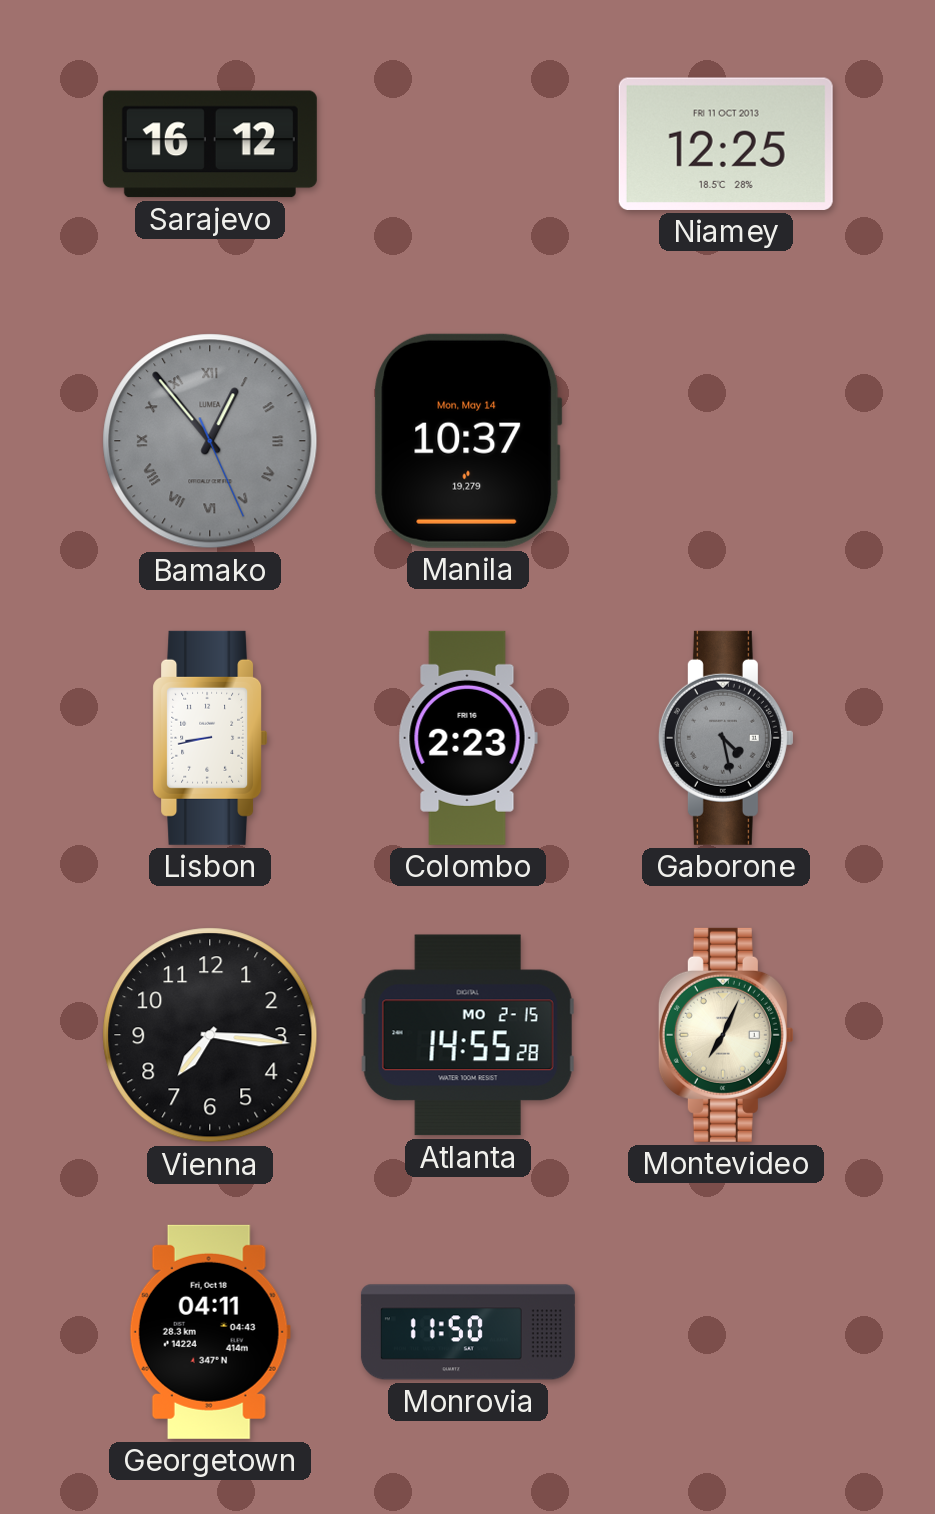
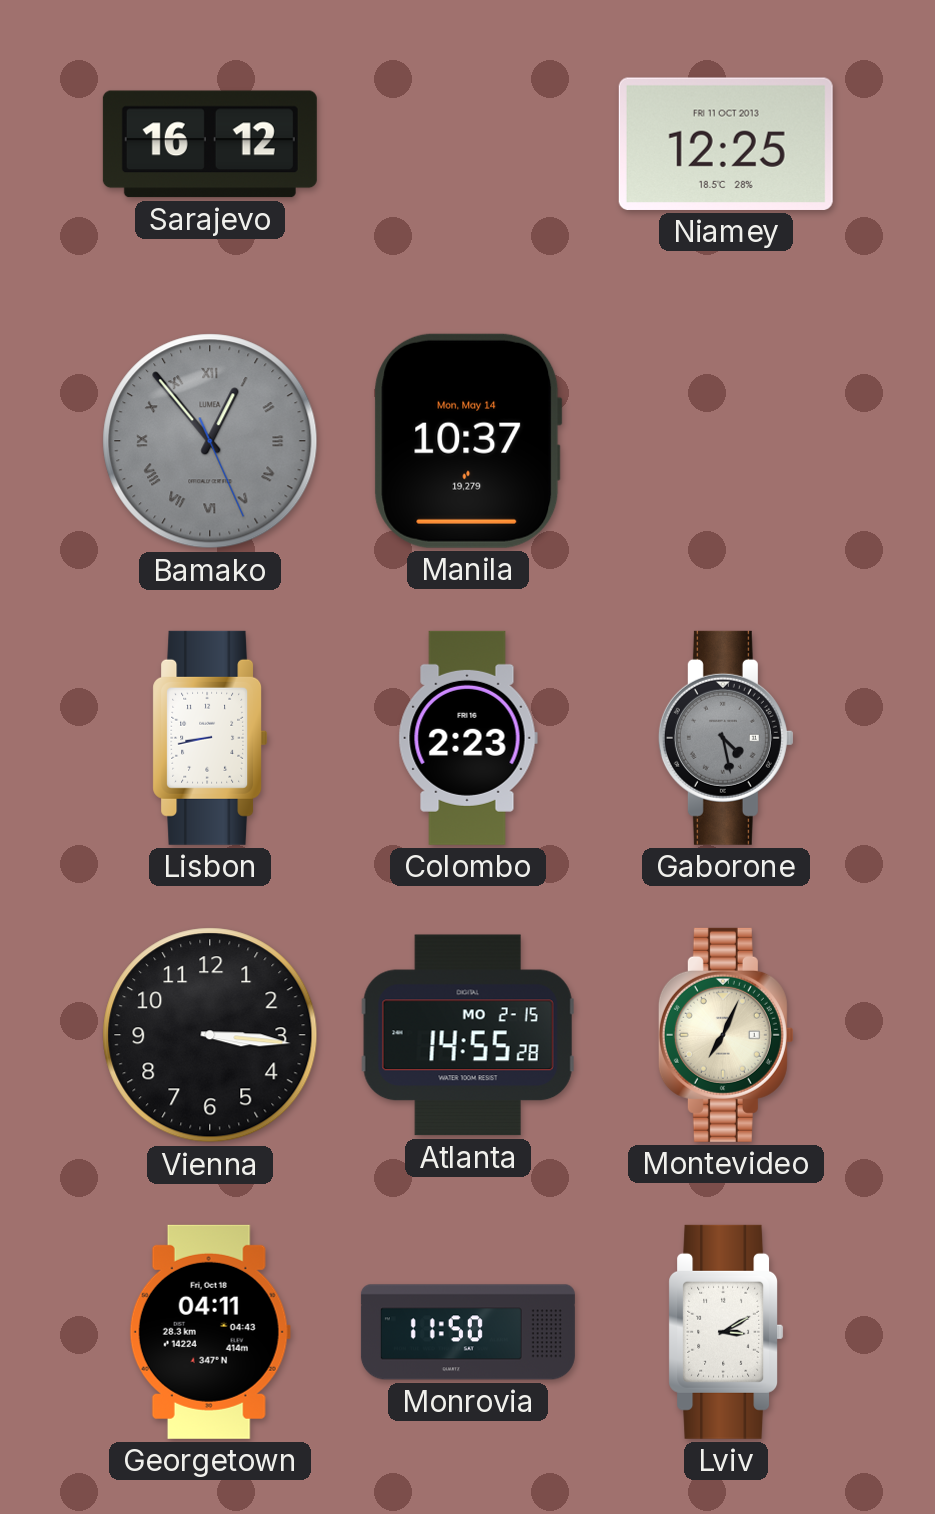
Vienna: 7:16 -> 3:16 (210, 1035)
Lviv: none -> 3:10 (726, 1332)
